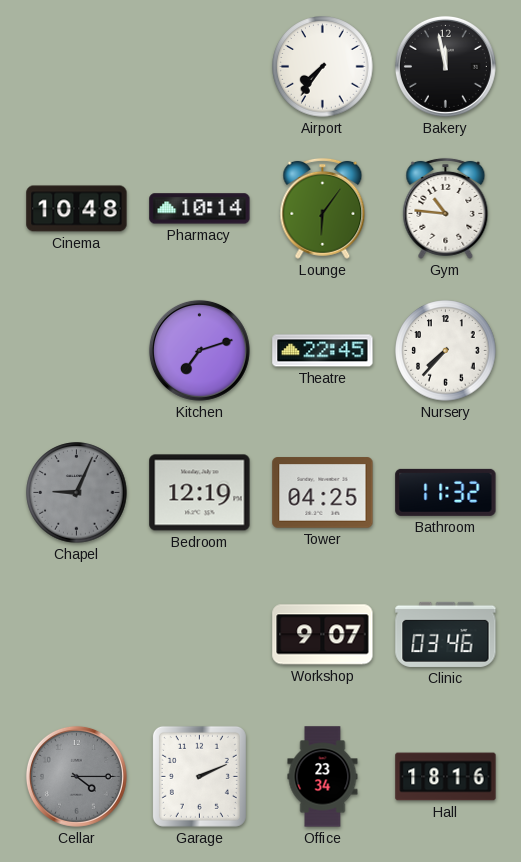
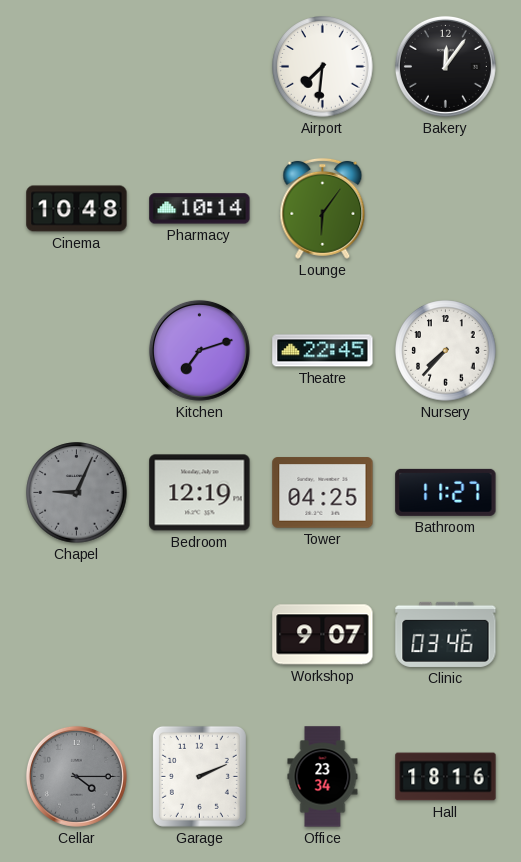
Airport: 7:36 -> 7:31 (323, 67)
Bakery: 11:58 -> 12:06 (445, 66)
Gym: 10:46 -> none (446, 208)
Bathroom: 11:32 -> 11:27 (446, 492)
